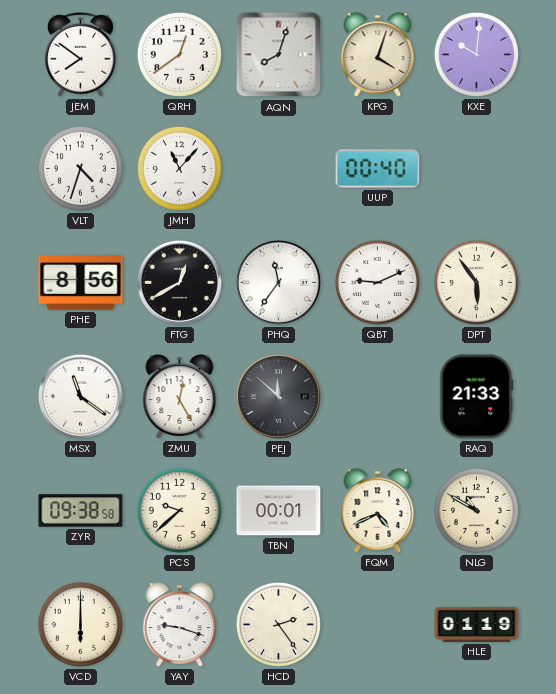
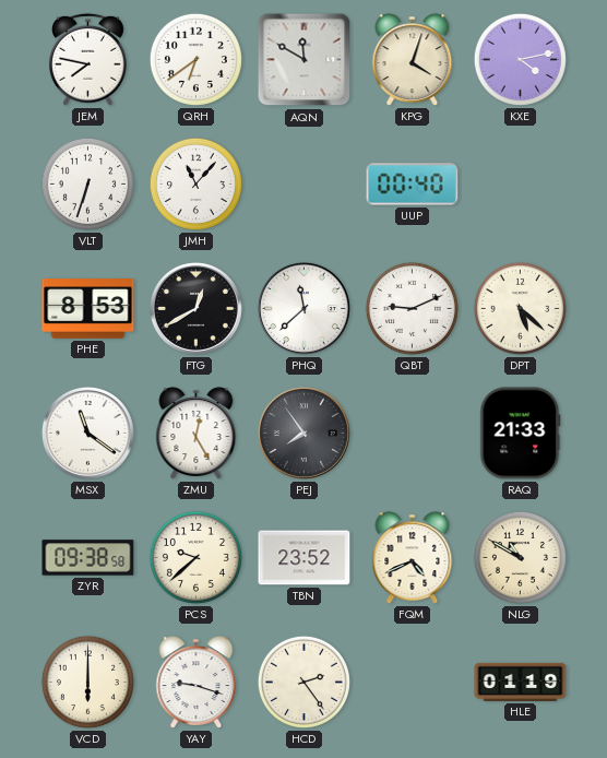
JEM: 7:51 -> 7:47 (87, 59)
QRH: 12:39 -> 6:39 (195, 59)
AQN: 8:03 -> 11:50 (305, 60)
KXE: 10:01 -> 4:13 (520, 59)
VLT: 4:33 -> 6:33 (87, 183)
PHE: 8:56 -> 8:53 (88, 309)
PHQ: 11:36 -> 11:38 (303, 308)
DPT: 5:54 -> 5:22 (520, 308)
PEJ: 11:52 -> 7:54 (303, 433)
TBN: 00:01 -> 23:52 (305, 558)
